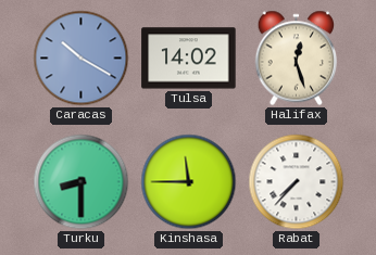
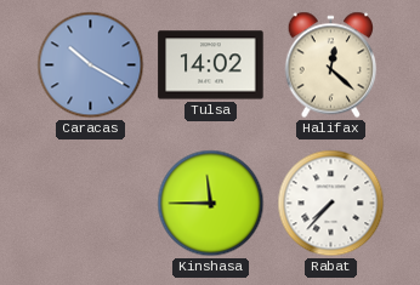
Halifax: 12:27 -> 12:22 (331, 65)
Turku: 8:30 -> none (82, 182)
